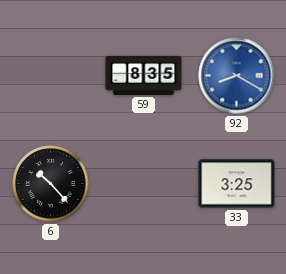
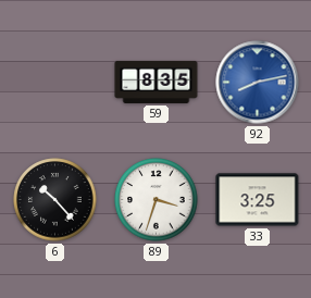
92: 8:20 -> 8:13 (258, 83)
89: none -> 3:33 (157, 200)
